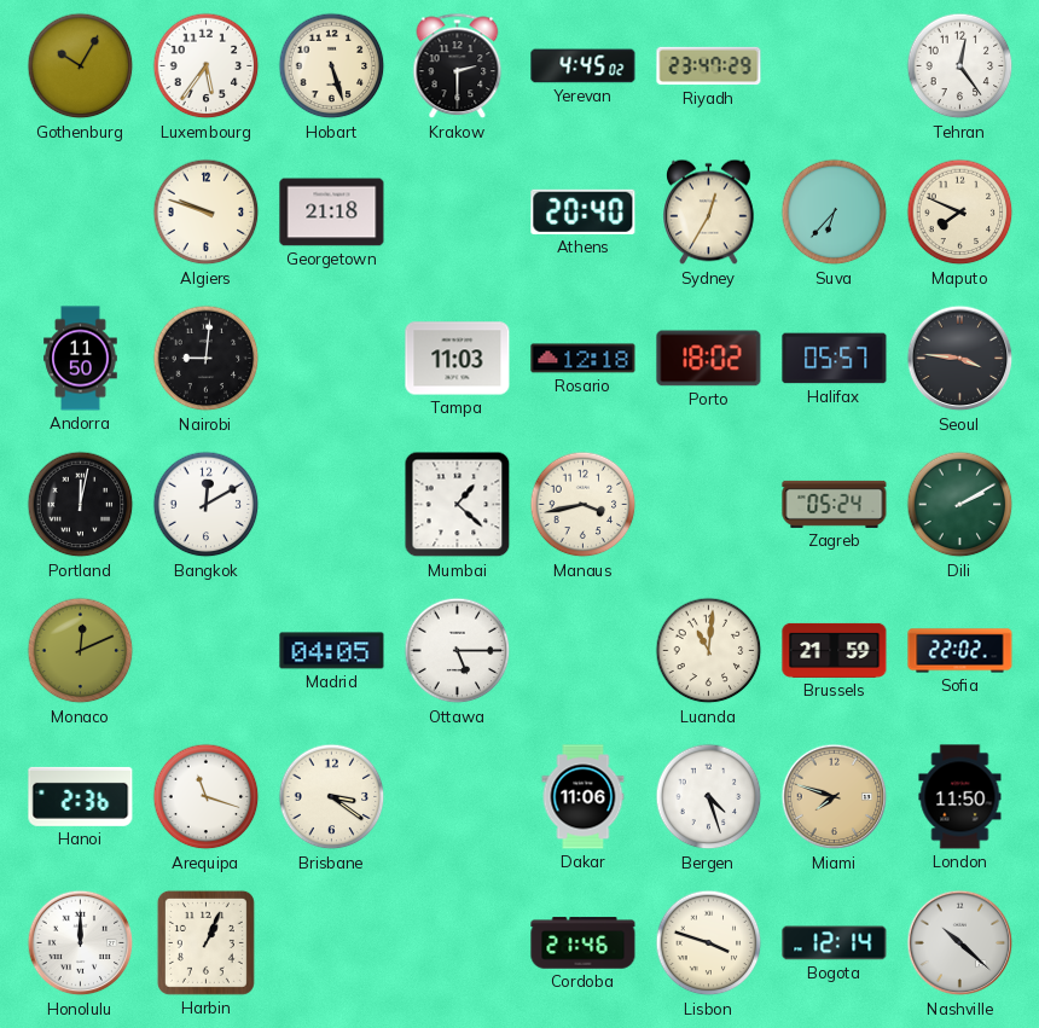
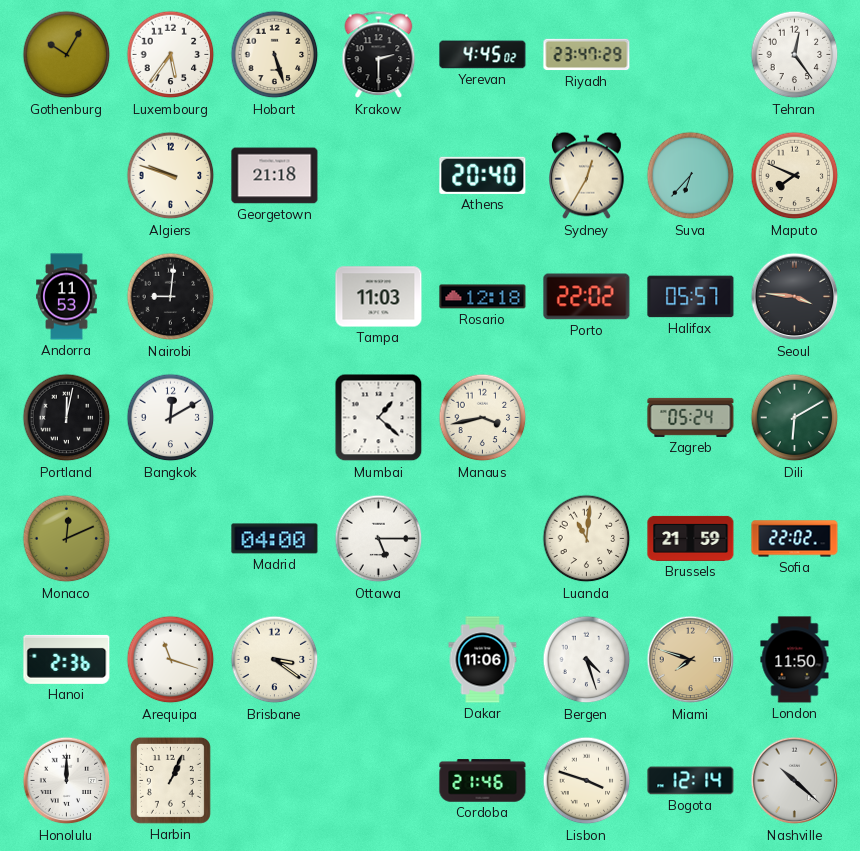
Andorra: 11:50 -> 11:53 (67, 297)
Porto: 18:02 -> 22:02 (587, 297)
Dili: 2:10 -> 6:10 (795, 418)
Madrid: 04:05 -> 04:00 (275, 539)
